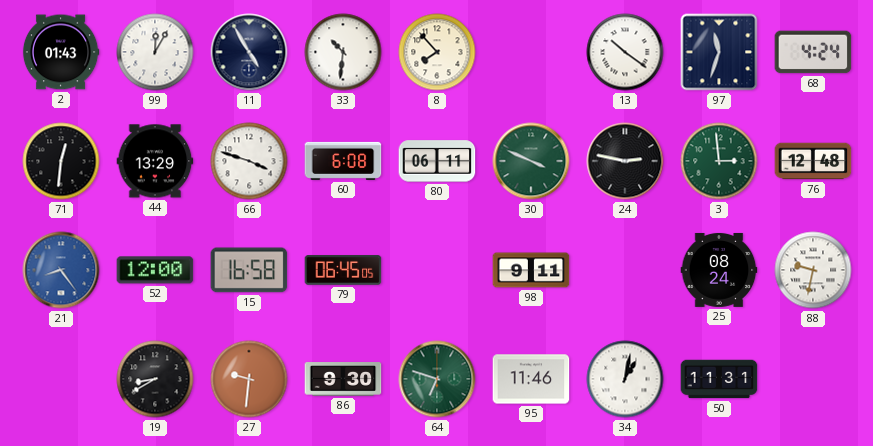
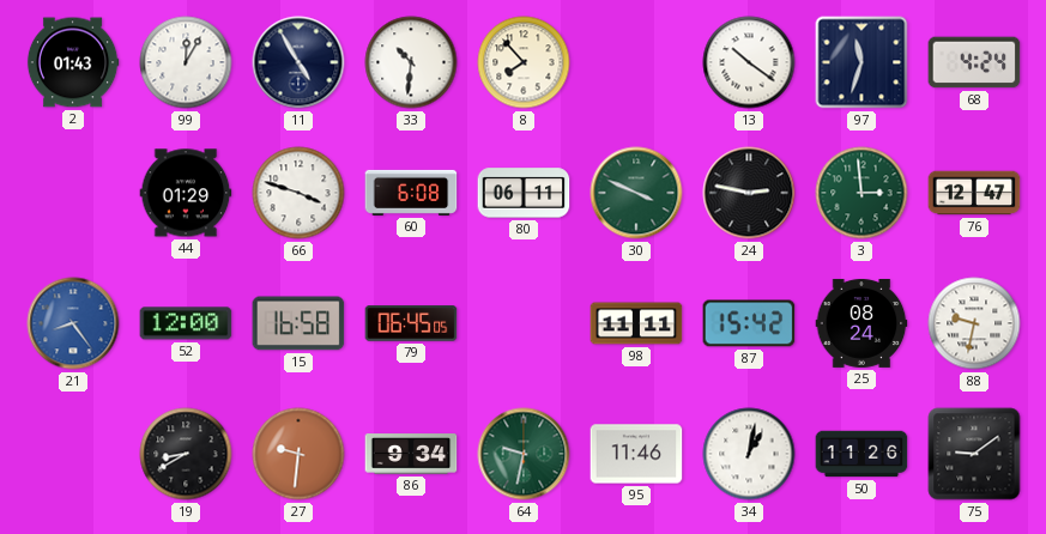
71: 12:31 -> none (61, 161)
44: 13:29 -> 01:29 (186, 193)
76: 12:48 -> 12:47 (974, 193)
98: 9:11 -> 11:11 (636, 323)
87: none -> 15:42 (749, 323)
86: 9:30 -> 9:34 (411, 454)
64: 6:48 -> 9:32 (524, 454)
50: 11:31 -> 11:26 (861, 454)
75: none -> 9:09 (974, 454)
